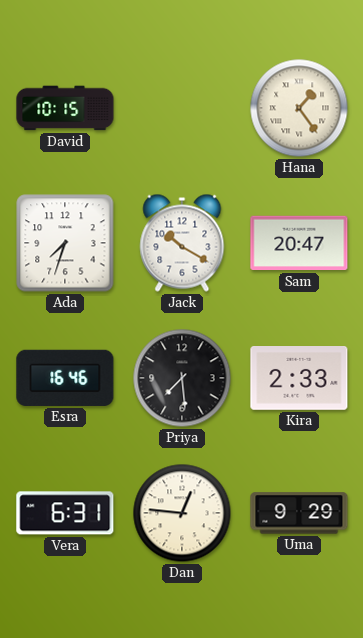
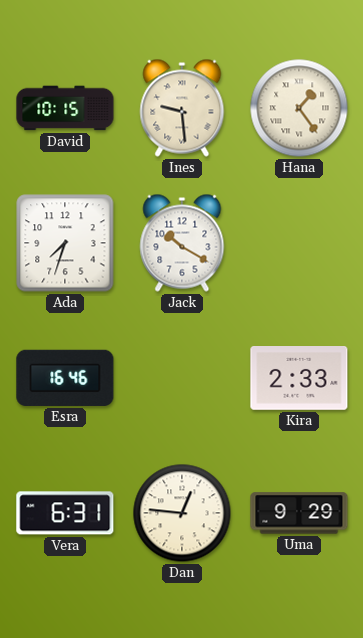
Ines: none -> 9:29 (182, 108)
Sam: 20:47 -> none (299, 243)
Priya: 7:29 -> none (182, 378)
